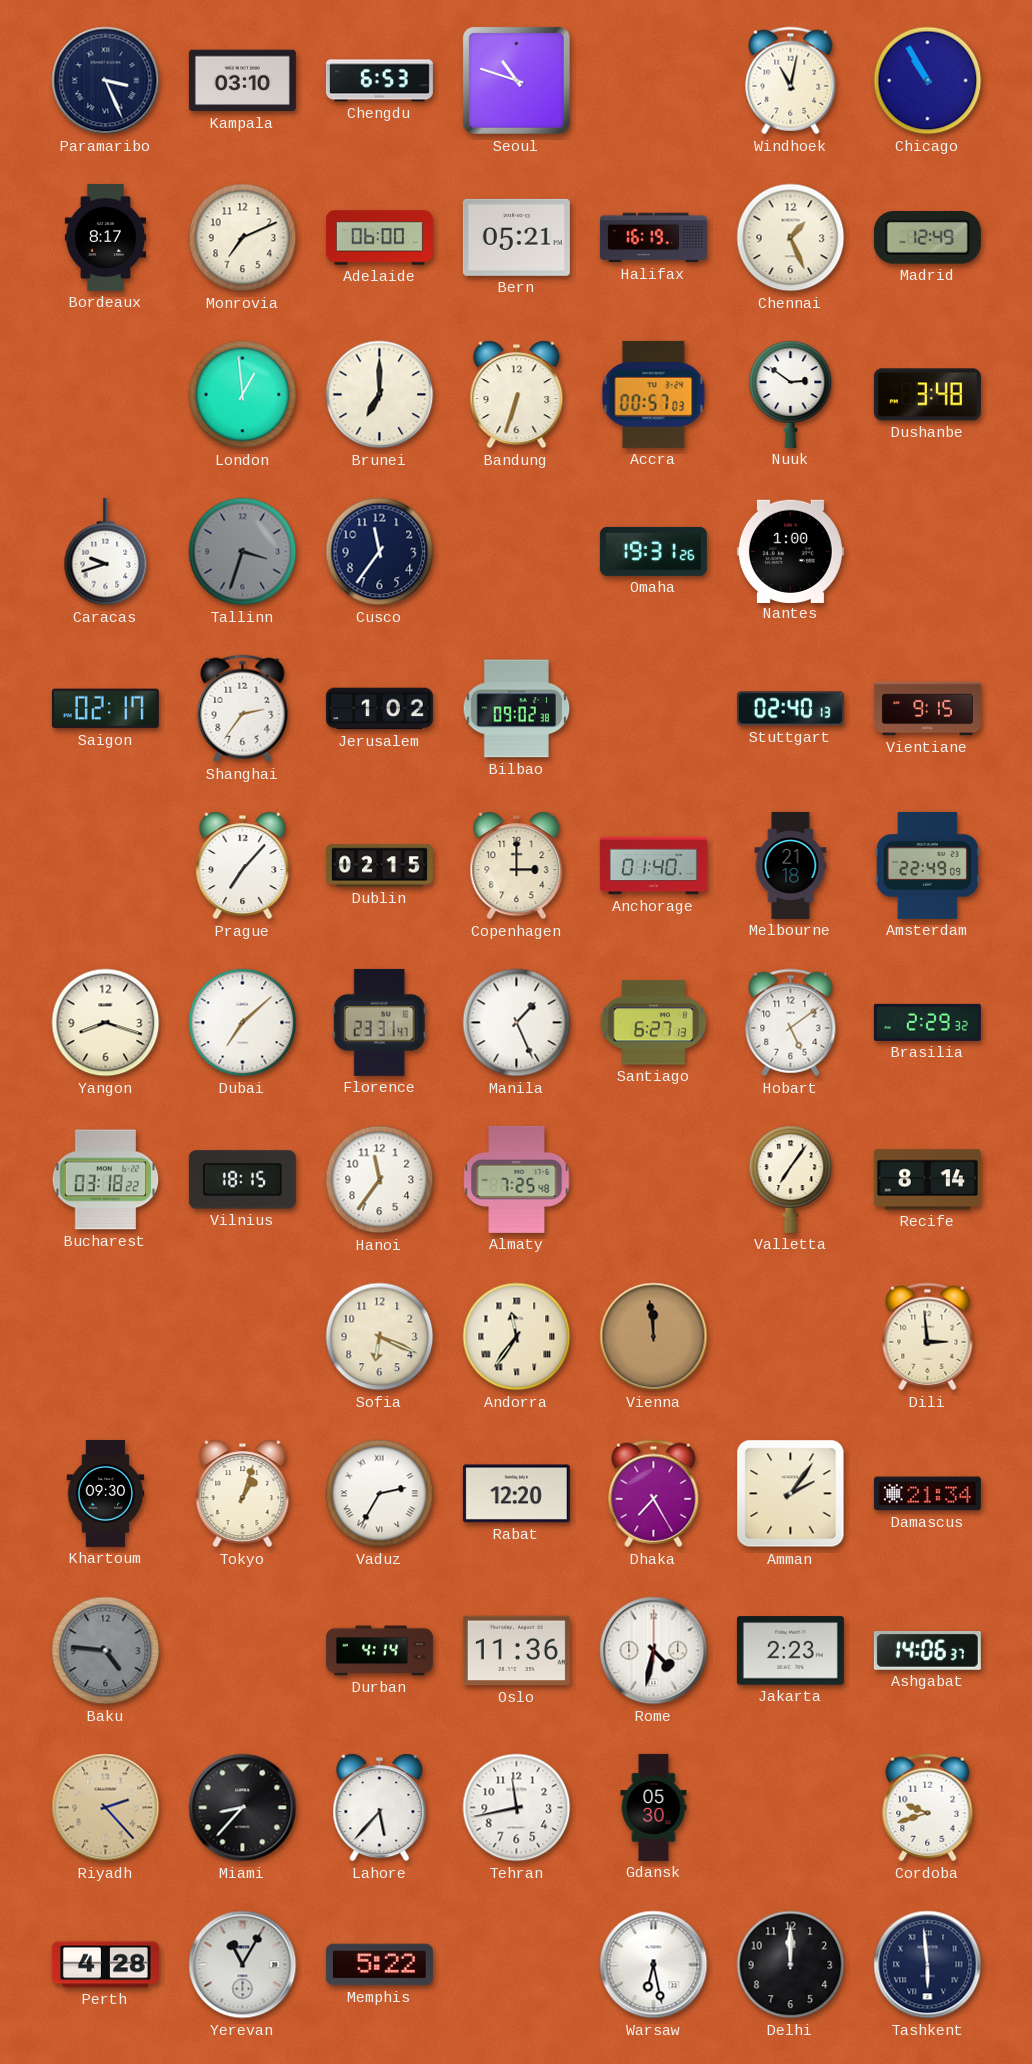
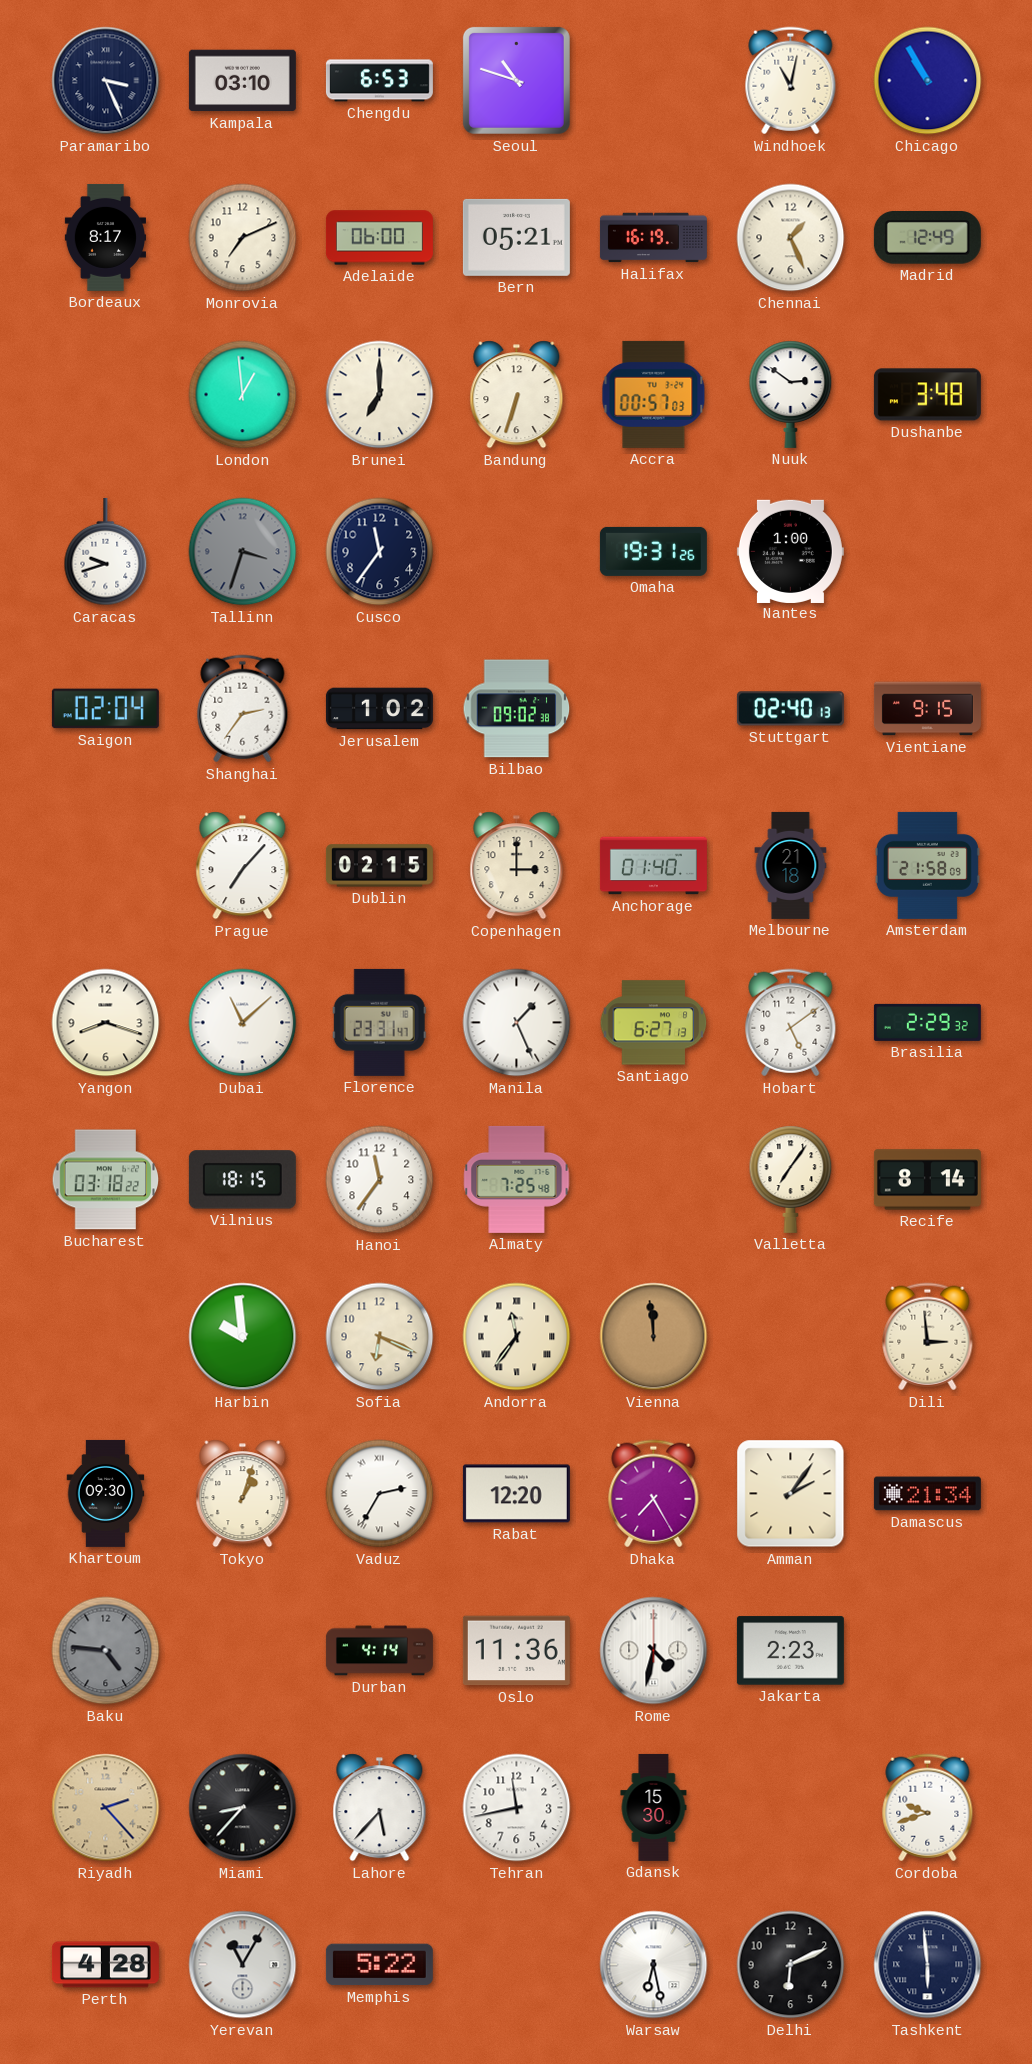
Saigon: 02:17 -> 02:04 (105, 709)
Amsterdam: 22:49 -> 21:58 (927, 865)
Dubai: 7:08 -> 11:08 (243, 1023)
Harbin: none -> 9:59 (243, 1337)
Ashgabat: 14:06 -> none (927, 1651)
Gdansk: 05:30 -> 15:30 (654, 1807)
Delhi: 12:00 -> 6:11 (791, 1965)
